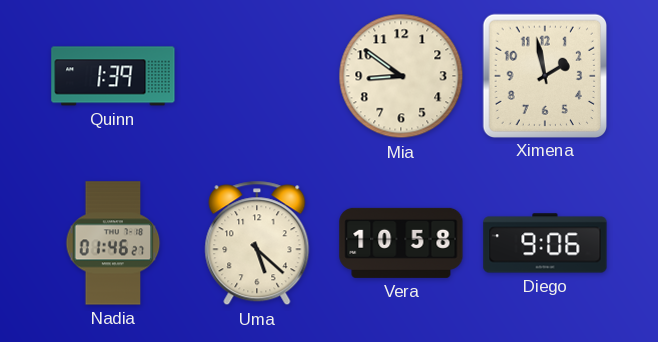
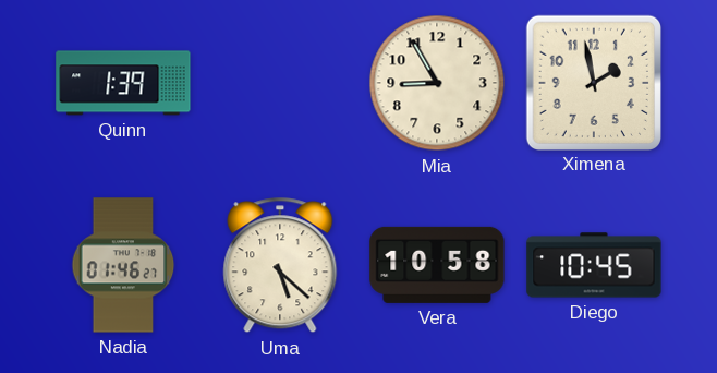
Mia: 8:51 -> 8:55 (437, 83)
Diego: 9:06 -> 10:45 (594, 265)
